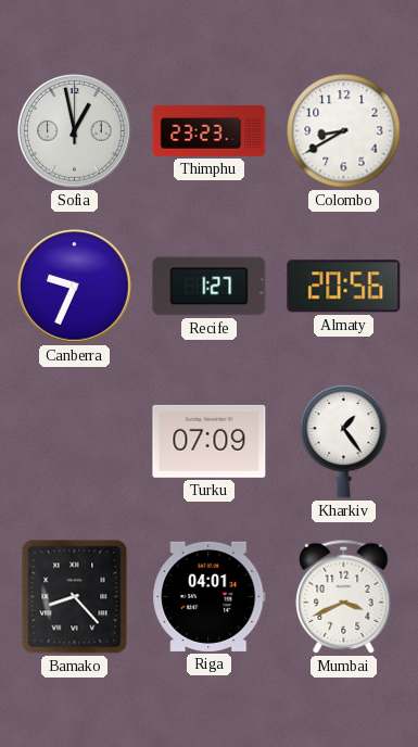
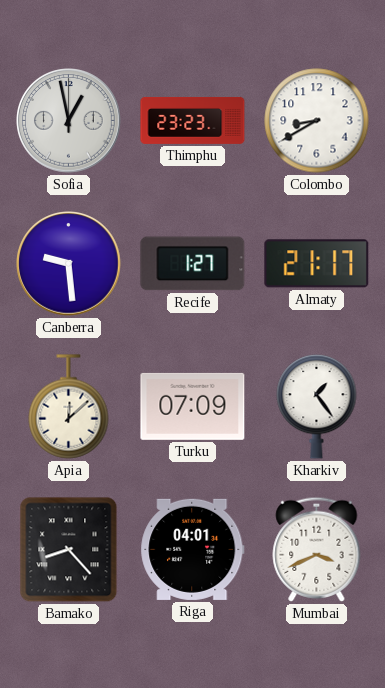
Canberra: 9:34 -> 9:29 (69, 264)
Almaty: 20:56 -> 21:17 (317, 264)
Apia: none -> 12:08 (69, 407)
